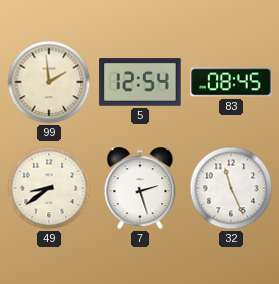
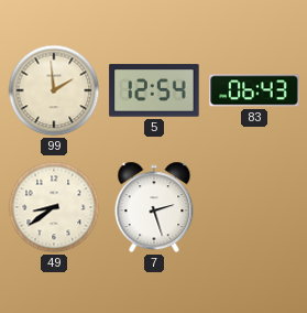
83: 08:45 -> 06:43 (254, 90)
32: 11:26 -> none (231, 188)
